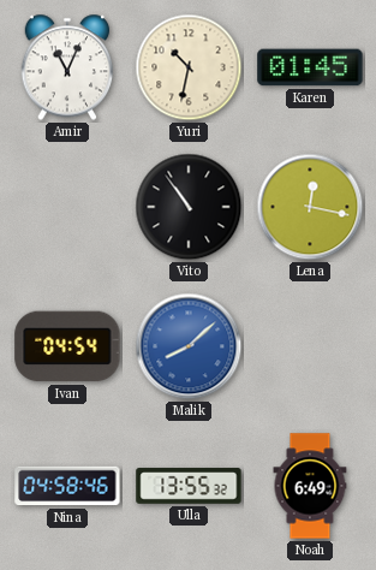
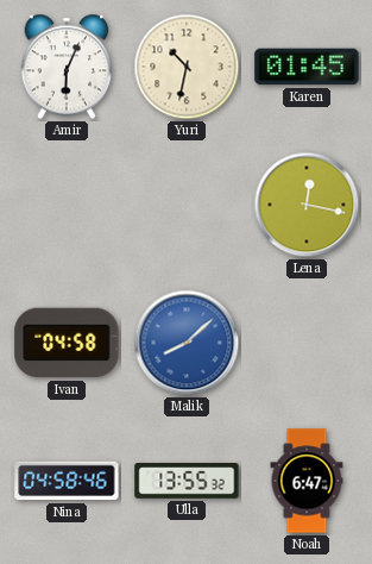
Amir: 11:04 -> 6:04 (67, 67)
Vito: 10:54 -> none (189, 207)
Ivan: 04:54 -> 04:58 (67, 343)
Noah: 6:49 -> 6:47 (307, 481)
